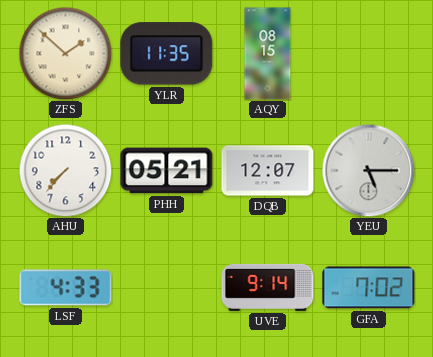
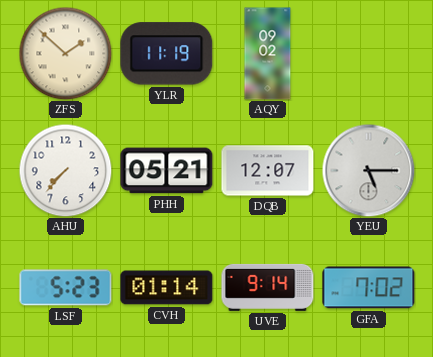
YLR: 11:35 -> 11:19 (167, 54)
AQY: 08:15 -> 09:02 (268, 54)
LSF: 4:33 -> 5:23 (66, 288)
CVH: none -> 01:14 (167, 288)
